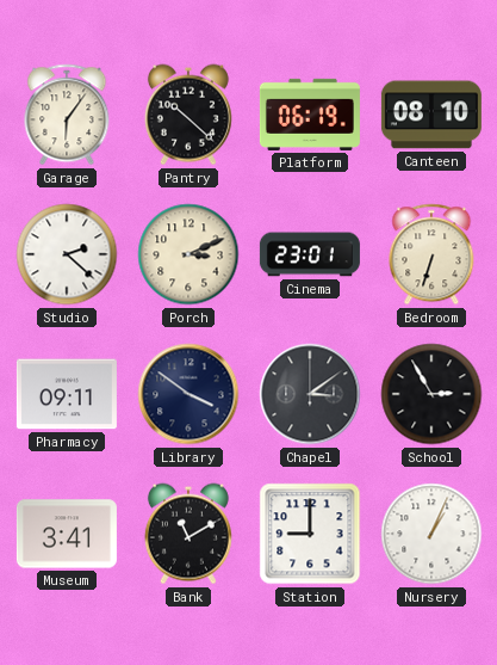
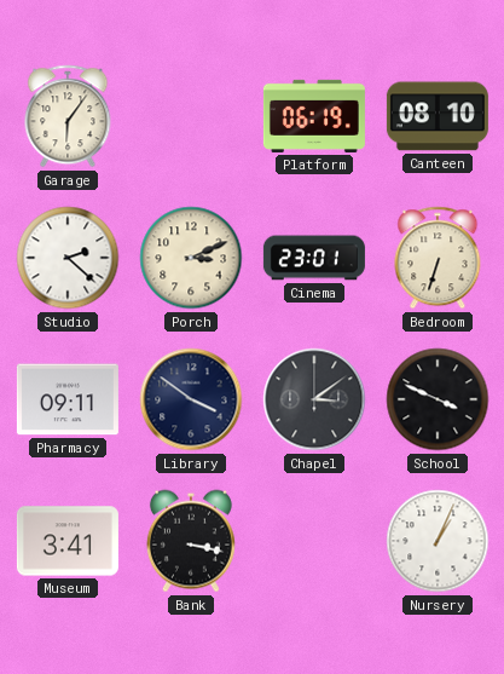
Pantry: 10:22 -> none (188, 115)
School: 2:55 -> 3:49 (438, 399)
Bank: 11:10 -> 3:17 (191, 541)
Station: 9:00 -> none (310, 534)
